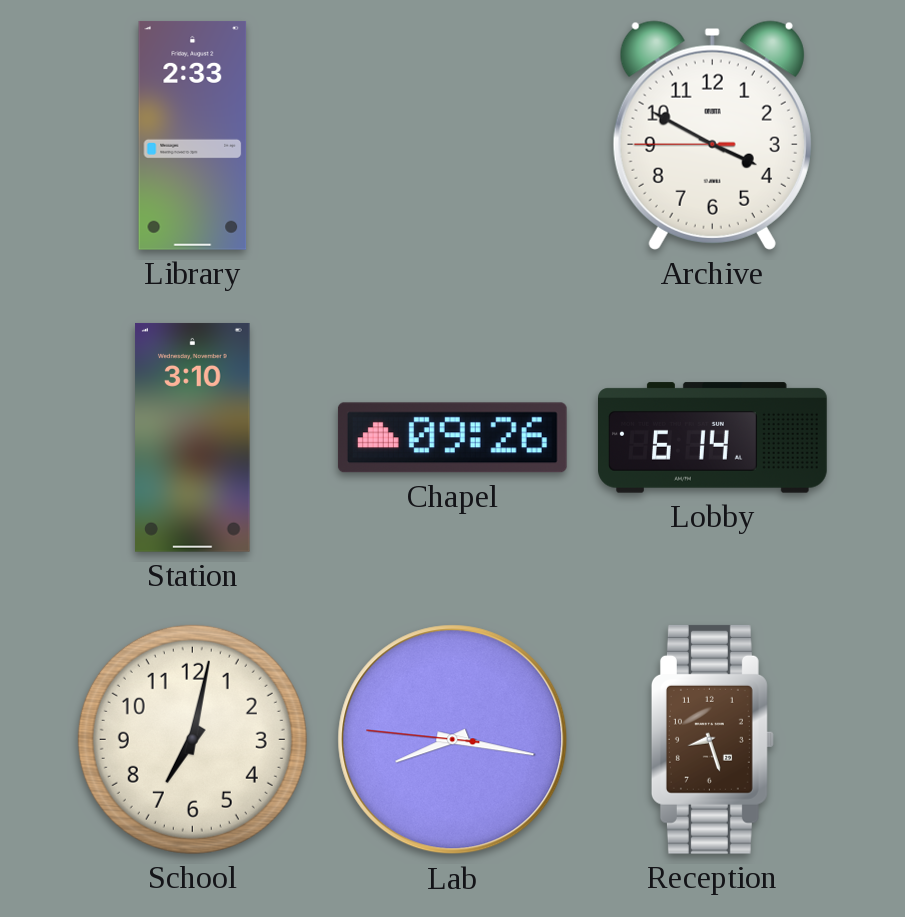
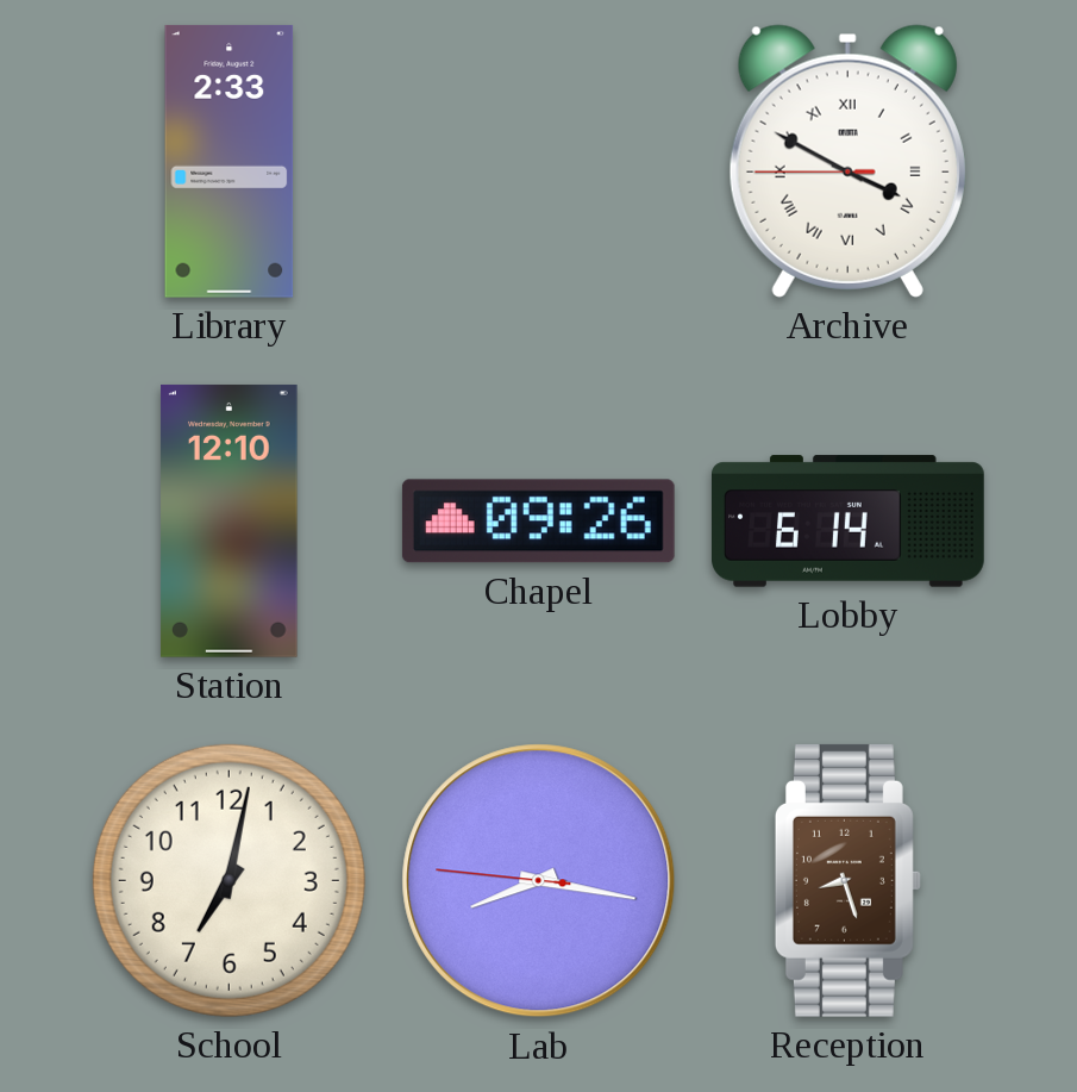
Archive numerals: Arabic -> Roman (847, 161)
Station: 3:10 -> 12:10 (230, 520)
